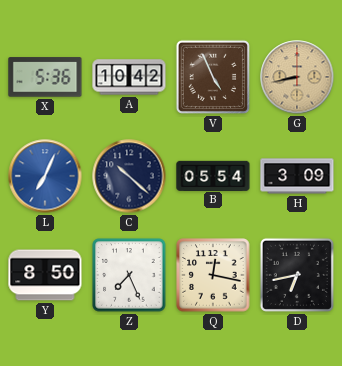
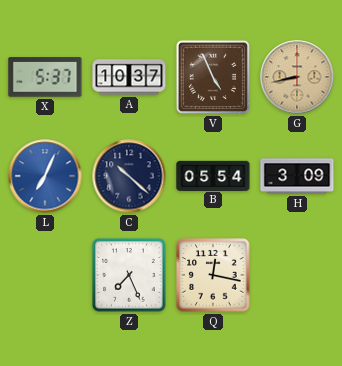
X: 5:36 -> 5:37 (45, 77)
A: 10:42 -> 10:37 (129, 77)
Y: 8:50 -> none (45, 275)
D: 6:43 -> none (297, 275)
